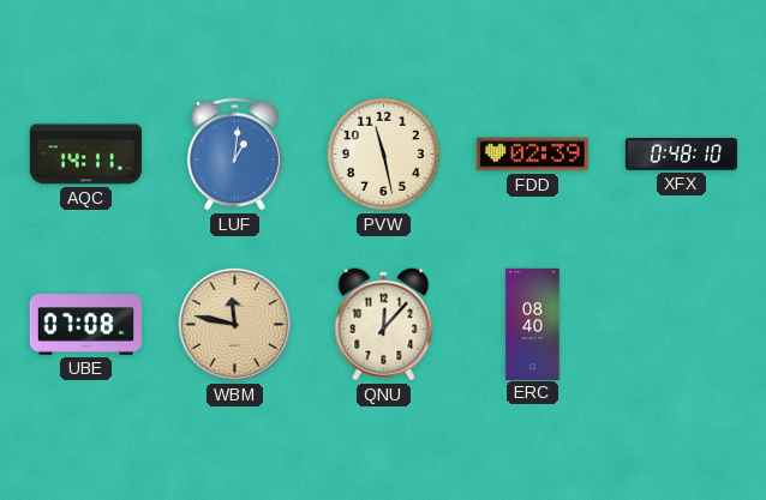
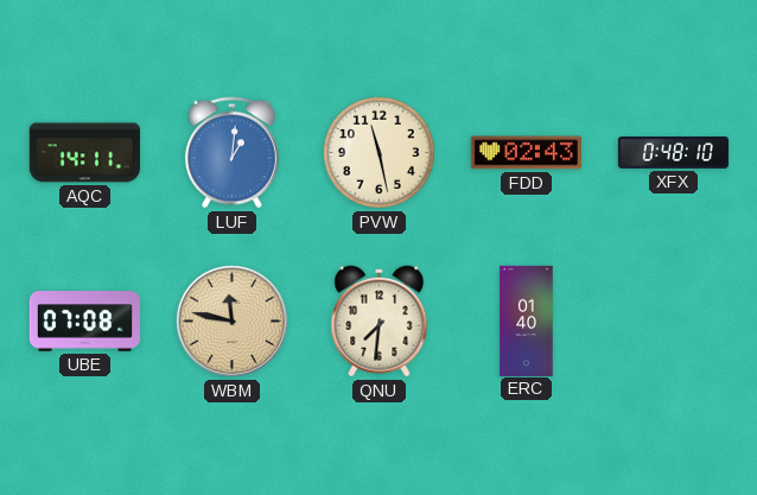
FDD: 02:39 -> 02:43 (526, 153)
QNU: 12:07 -> 7:31 (380, 322)
ERC: 08:40 -> 01:40 (527, 321)
